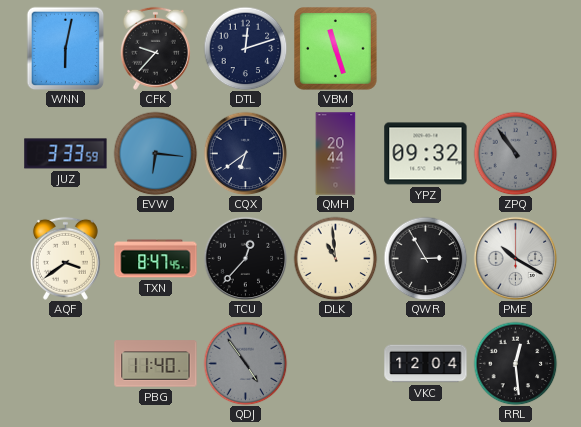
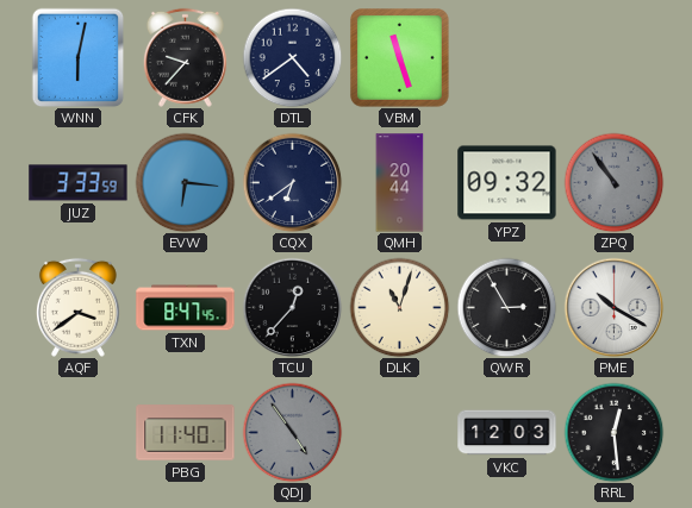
DTL: 12:12 -> 4:39 (292, 57)
DLK: 10:59 -> 11:03 (399, 307)
VKC: 12:04 -> 12:03 (507, 433)
